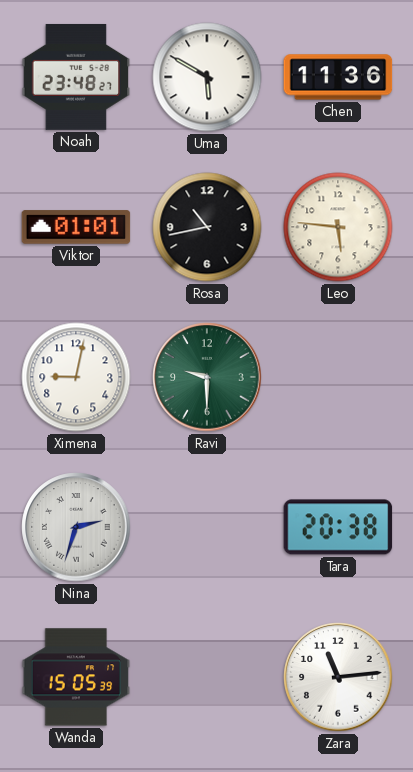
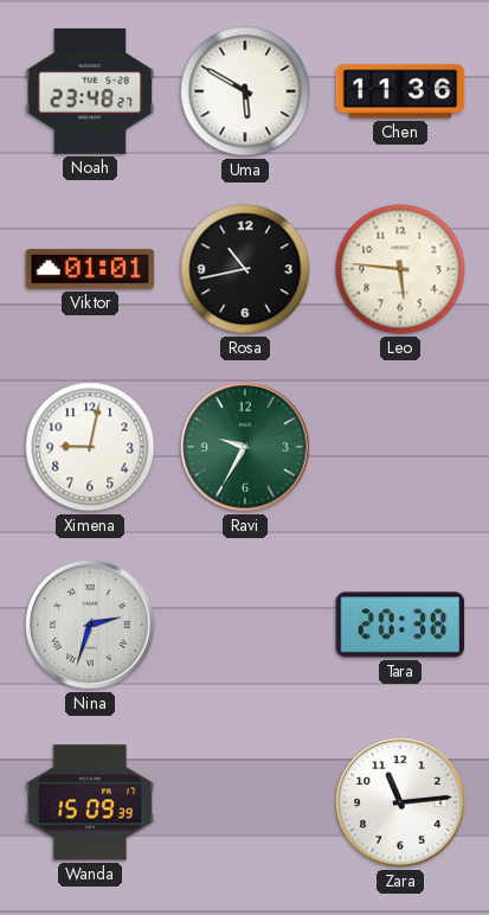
Ravi: 9:30 -> 9:35 (245, 447)
Wanda: 15:05 -> 15:09 (90, 802)
